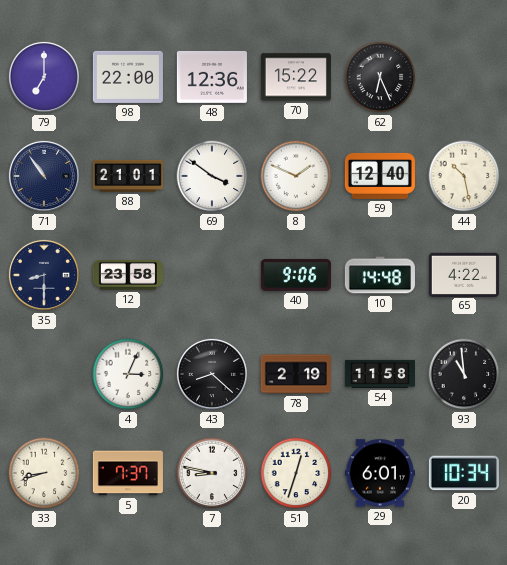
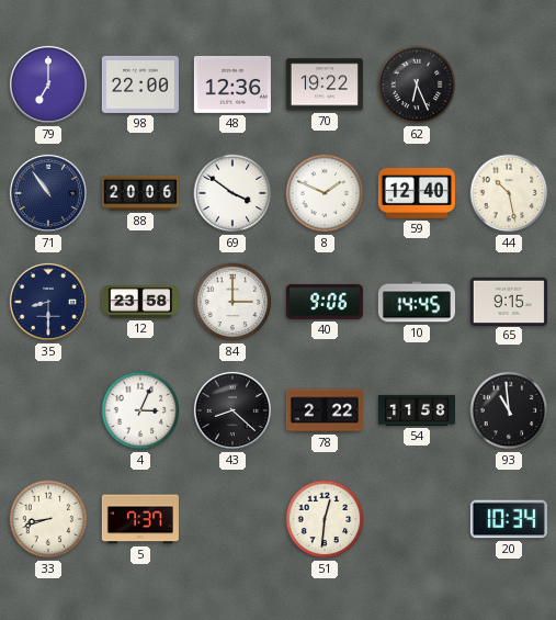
70: 15:22 -> 19:22 (325, 84)
88: 21:01 -> 20:06 (140, 193)
84: none -> 3:00 (232, 302)
10: 14:48 -> 14:45 (417, 302)
65: 4:22 -> 9:15 (509, 301)
78: 2:19 -> 2:22 (325, 410)
7: 8:47 -> none (212, 473)
51: 12:33 -> 12:31 (325, 519)
29: 6:01 -> none (380, 473)
